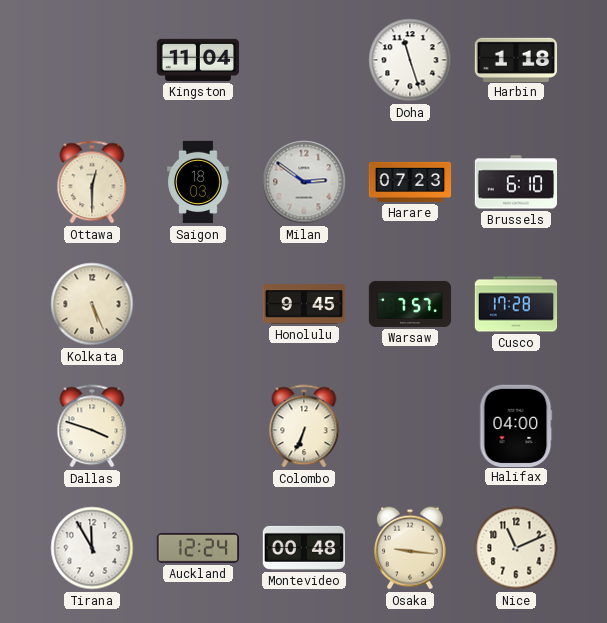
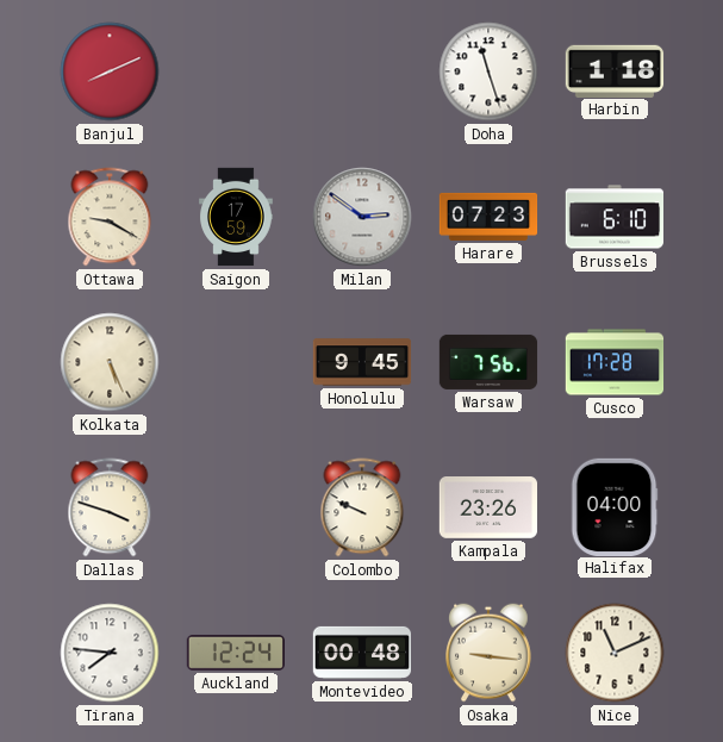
Banjul: none -> 8:11 (110, 71)
Kingston: 11:04 -> none (198, 60)
Ottawa: 12:30 -> 9:20 (110, 217)
Saigon: 18:03 -> 17:59 (236, 217)
Warsaw: 7:57 -> 7:56 (488, 362)
Colombo: 6:34 -> 9:49 (362, 507)
Kampala: none -> 23:26 (487, 509)
Tirana: 11:55 -> 7:46 (110, 653)
